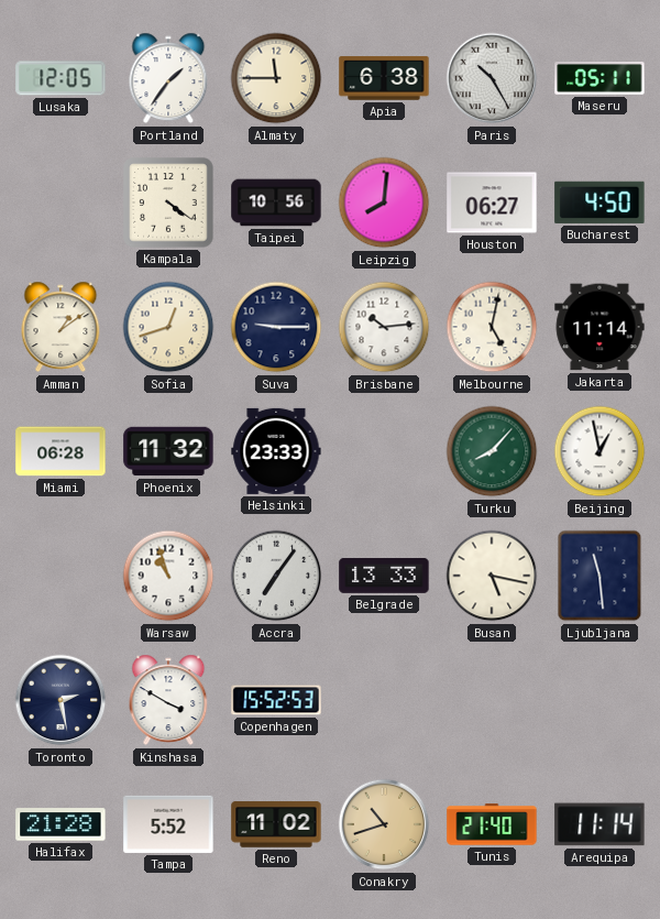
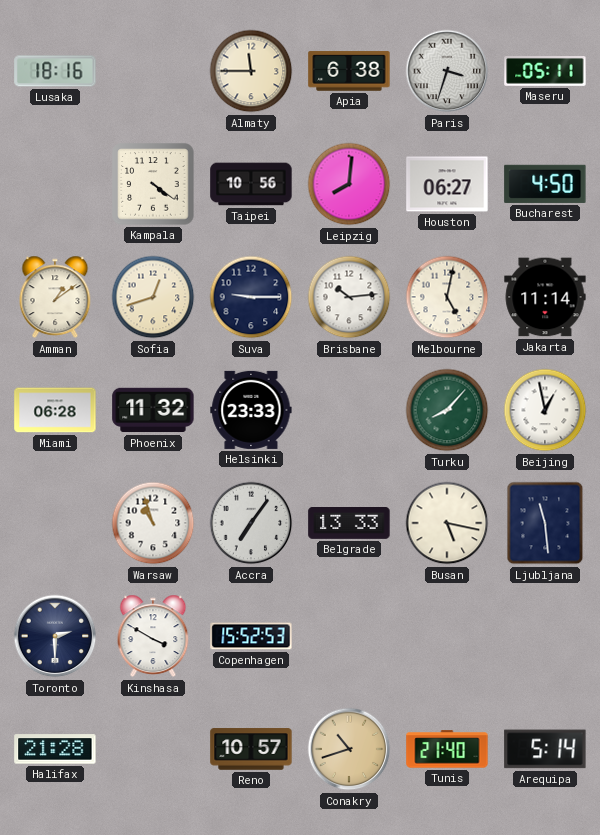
Lusaka: 12:05 -> 18:16 (55, 71)
Portland: 1:36 -> none (168, 78)
Paris: 10:25 -> 3:33 (447, 71)
Toronto: 2:28 -> 2:30 (55, 636)
Tampa: 5:52 -> none (168, 824)
Reno: 11:02 -> 10:57 (251, 749)
Arequipa: 11:14 -> 5:14 (545, 749)
